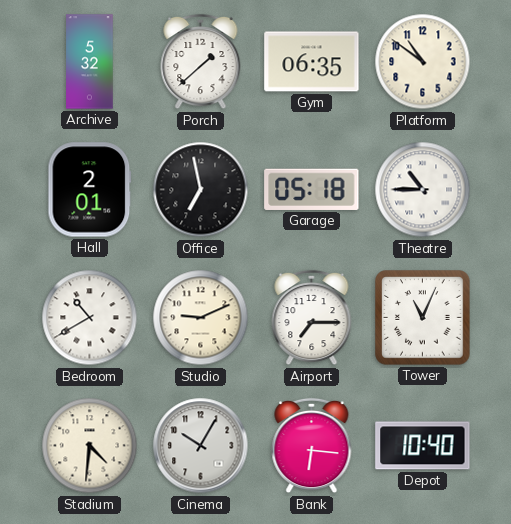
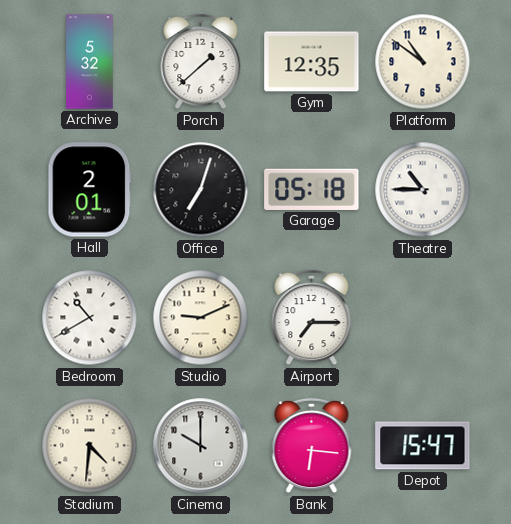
Gym: 06:35 -> 12:35 (312, 62)
Office: 6:58 -> 7:03 (201, 190)
Tower: 11:04 -> none (423, 318)
Cinema: 10:05 -> 10:00 (201, 446)
Depot: 10:40 -> 15:47 (423, 446)
